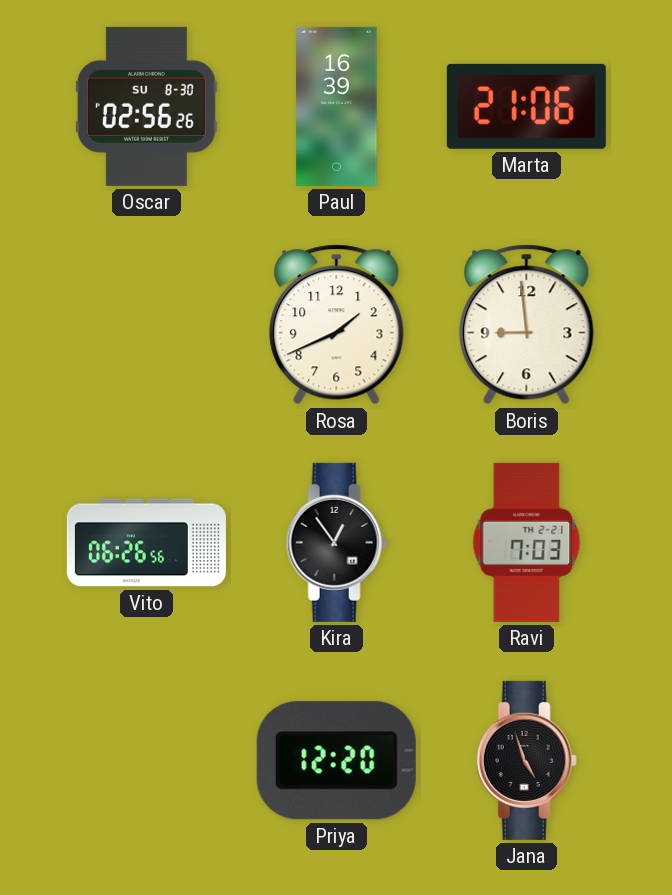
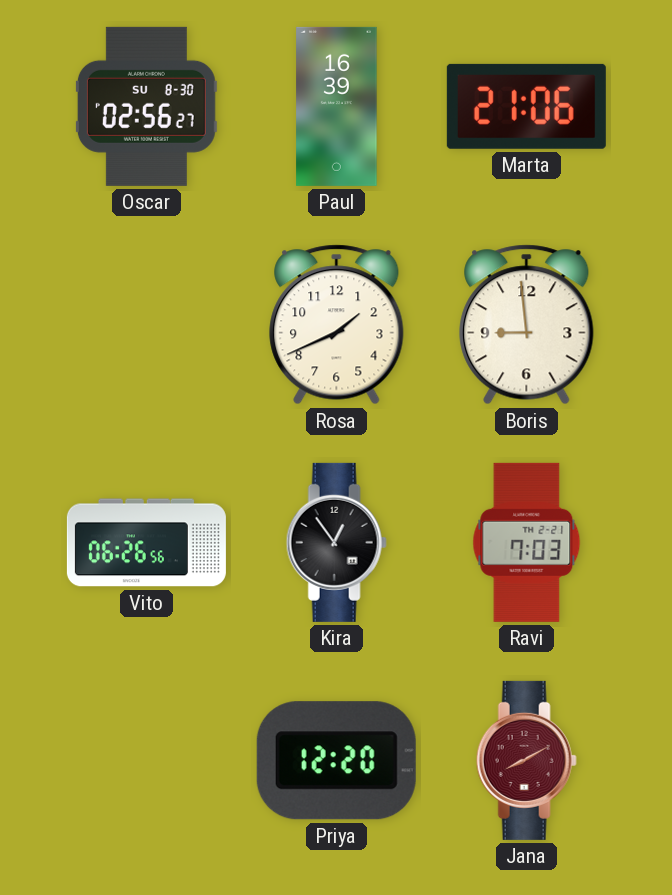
Oscar: 02:56:26 -> 02:56:27 (146, 106)
Jana: 4:57 -> 8:10 (526, 760)
Jana dial: black -> burgundy (526, 760)
